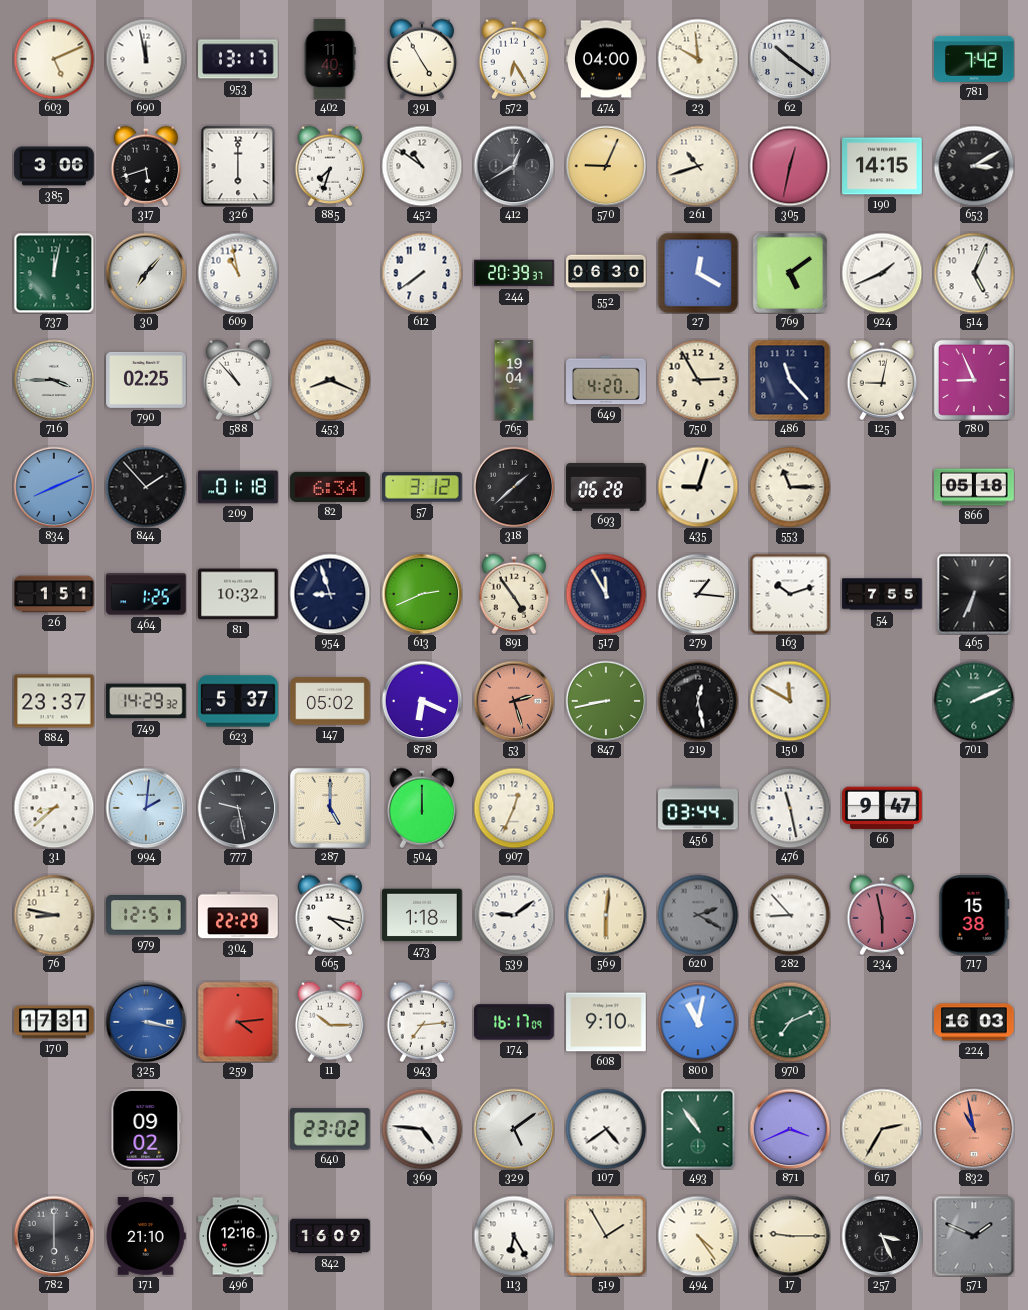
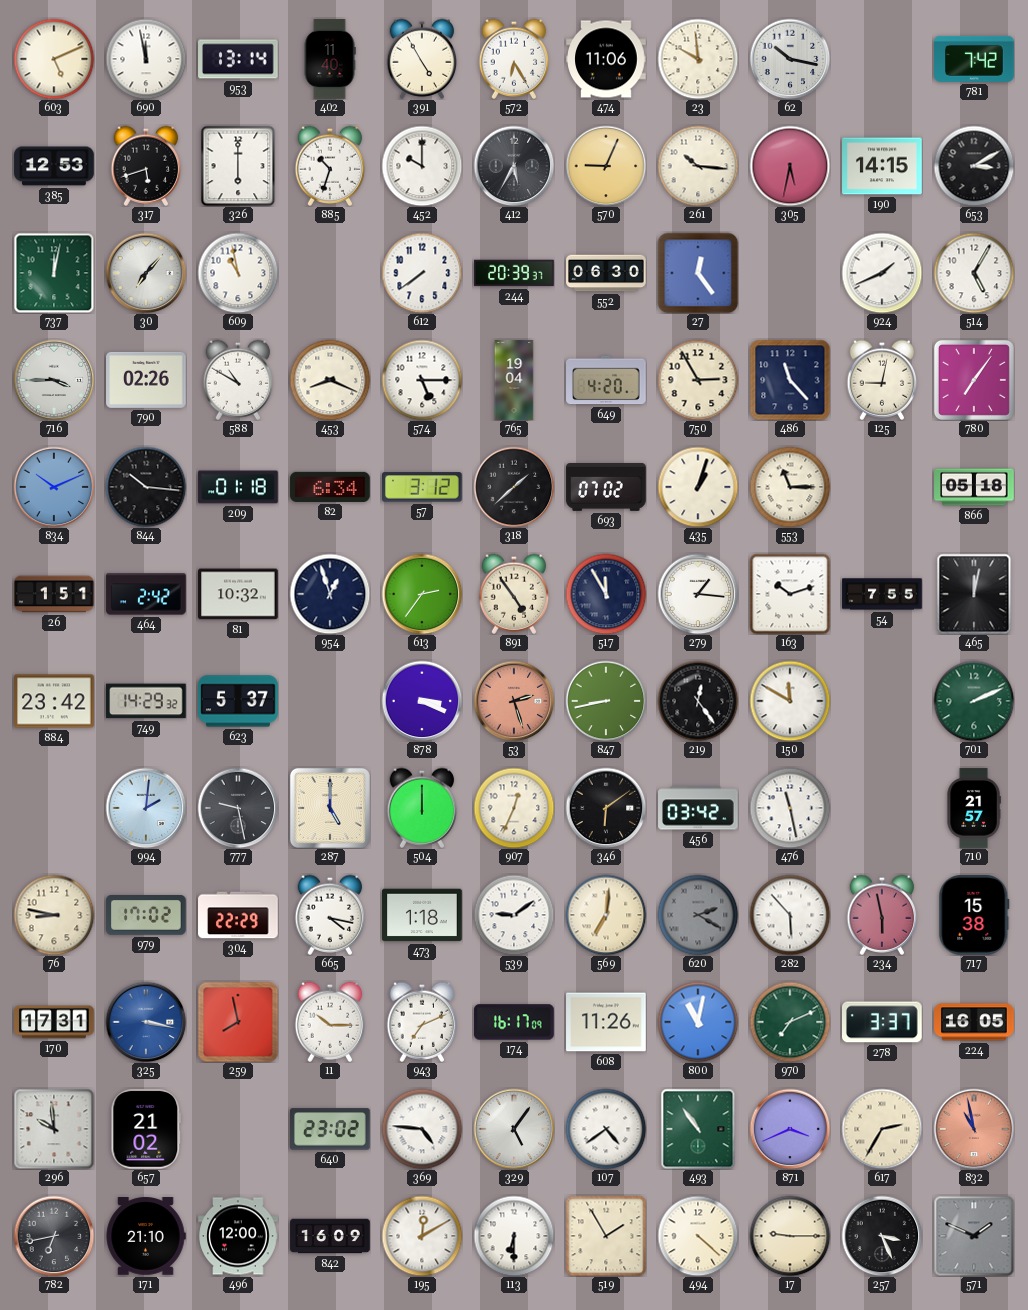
953: 13:17 -> 13:14 (238, 59)
474: 04:00 -> 11:06 (606, 59)
62: 10:21 -> 10:17 (790, 59)
385: 3:06 -> 12:53 (54, 166)
885: 7:33 -> 10:33 (330, 166)
452: 10:51 -> 10:00 (422, 166)
412: 12:40 -> 5:35 (514, 166)
261: 10:42 -> 10:16 (698, 166)
305: 12:32 -> 5:32 (790, 166)
27: 12:20 -> 12:24 (698, 273)
769: 5:09 -> none (790, 273)
514: 5:04 -> 5:05 (974, 273)
790: 02:25 -> 02:26 (146, 380)
588: 10:53 -> 10:50 (238, 380)
574: none -> 5:15 (422, 380)
780: 8:56 -> 7:06 (974, 380)
834: 8:11 -> 10:11 (54, 487)
844: 1:53 -> 10:16 (146, 487)
693: 06:28 -> 07:02 (606, 488)
435: 9:03 -> 1:03 (698, 487)
464: 1:25 -> 2:42 (146, 594)
954: 8:57 -> 12:57 (330, 594)
613: 2:41 -> 2:36 (422, 594)
465: 6:34 -> 12:02 (974, 594)
884: 23:37 -> 23:42 (54, 701)
147: 05:02 -> none (330, 701)
878: 6:19 -> 3:19 (422, 701)
219: 12:28 -> 12:24 (698, 701)
31: 8:38 -> none (54, 808)
346: none -> 6:09 (606, 808)
456: 03:44 -> 03:42 (698, 808)
66: 9:47 -> none (882, 808)
710: none -> 21:57 (974, 808)
979: 12:51 -> 17:02 (146, 915)
569: 6:01 -> 7:01 (606, 915)
282: 8:53 -> 5:53 (790, 915)
259: 4:14 -> 7:58 (238, 1022)
943: 7:14 -> 7:11 (422, 1022)
608: 9:10 -> 11:26 (606, 1022)
278: none -> 3:37 (883, 1022)
224: 16:03 -> 16:05 (974, 1022)
296: none -> 9:59 (54, 1129)
657: 09:02 -> 21:02 (146, 1130)
329: 5:09 -> 5:06 (514, 1129)
782: 6:00 -> 6:43 (54, 1236)
496: 12:16 -> 12:00 (238, 1236)
195: none -> 12:10 (422, 1236)
113: 6:25 -> 6:30 (514, 1236)
494: 4:24 -> 4:22 (698, 1236)
